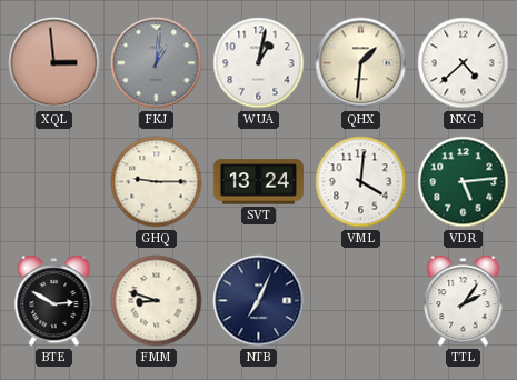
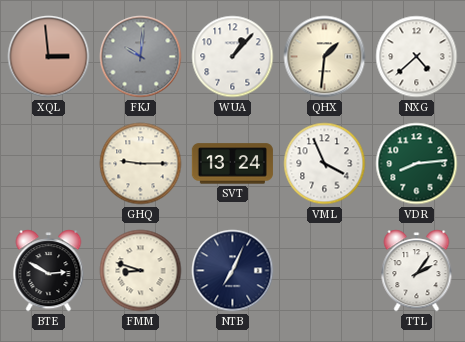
FKJ: 1:01 -> 10:01 (141, 57)
WUA: 1:02 -> 1:07 (233, 57)
VML: 4:01 -> 3:56 (325, 164)
VDR: 5:14 -> 8:14 (417, 164)
